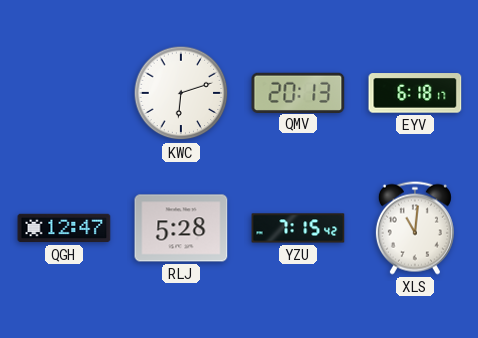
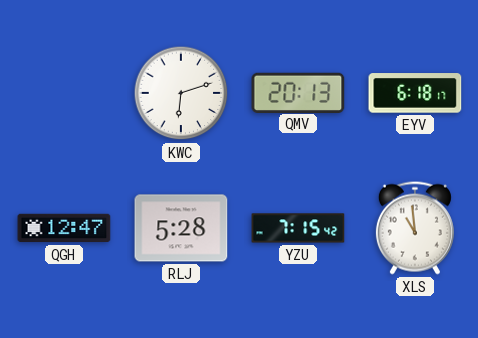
XLS: 11:01 -> 10:59 (415, 228)
